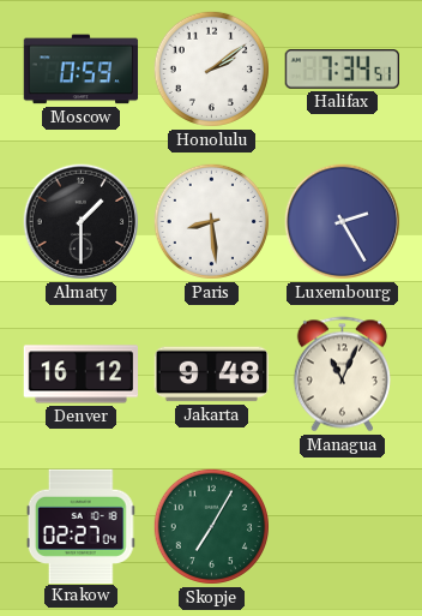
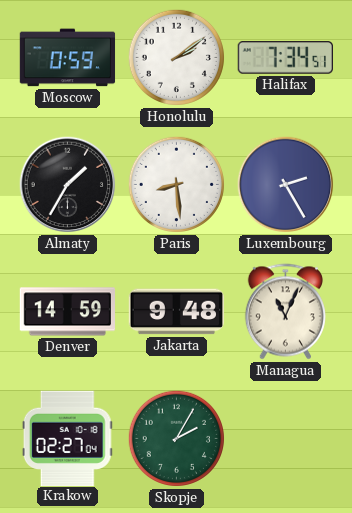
Almaty: 1:30 -> 1:35 (68, 185)
Denver: 16:12 -> 14:59 (68, 312)
Skopje: 7:05 -> 2:05 (176, 438)
